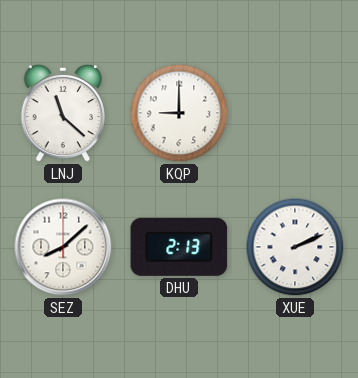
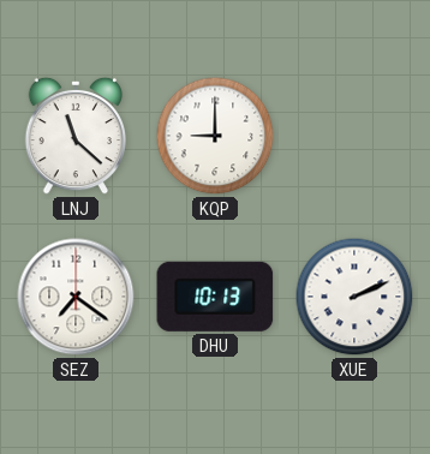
SEZ: 8:08 -> 7:21 (76, 297)
DHU: 2:13 -> 10:13 (215, 297)
